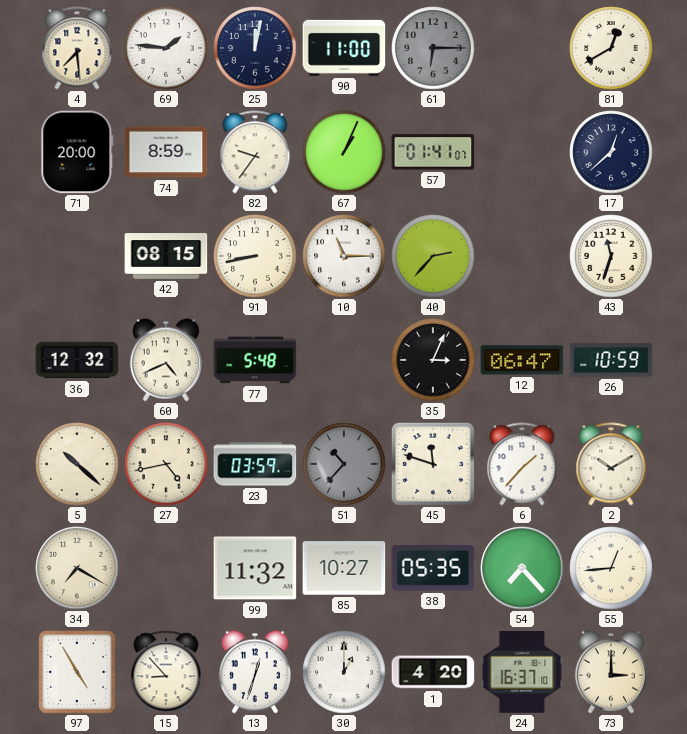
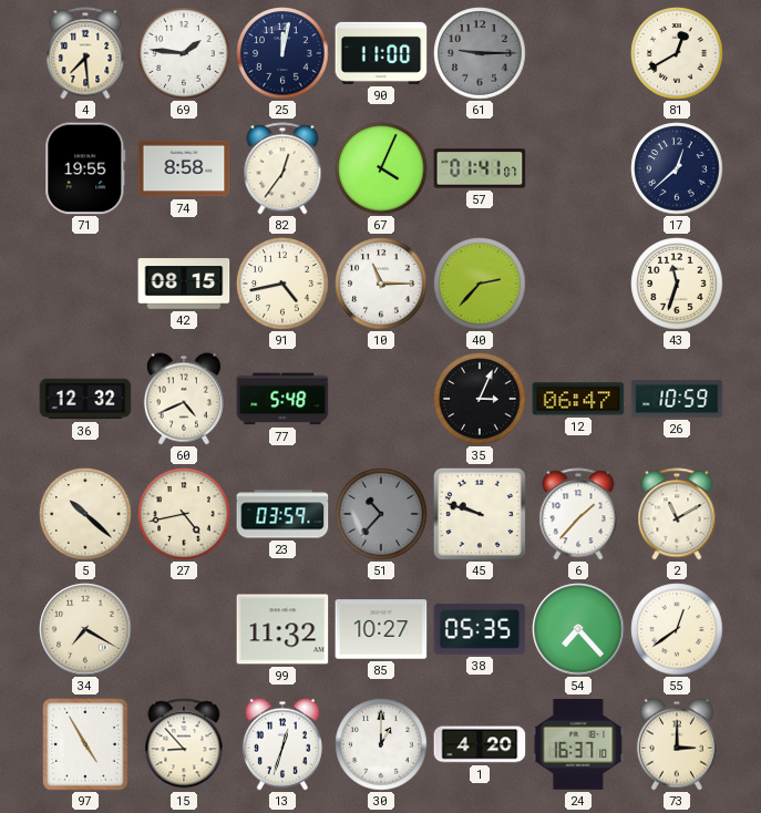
61: 6:15 -> 9:15 (480, 53)
71: 20:00 -> 19:55 (85, 168)
74: 8:59 -> 8:58 (184, 168)
82: 9:36 -> 12:36 (282, 168)
67: 1:04 -> 4:04 (381, 168)
91: 8:43 -> 4:43 (282, 284)
45: 11:48 -> 9:48 (480, 514)
2: 10:10 -> 11:10 (677, 514)
55: 12:44 -> 12:39 (677, 629)
